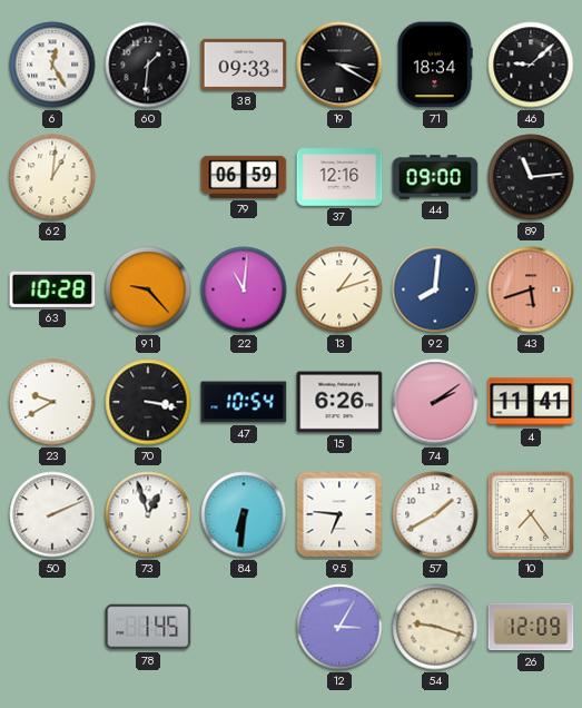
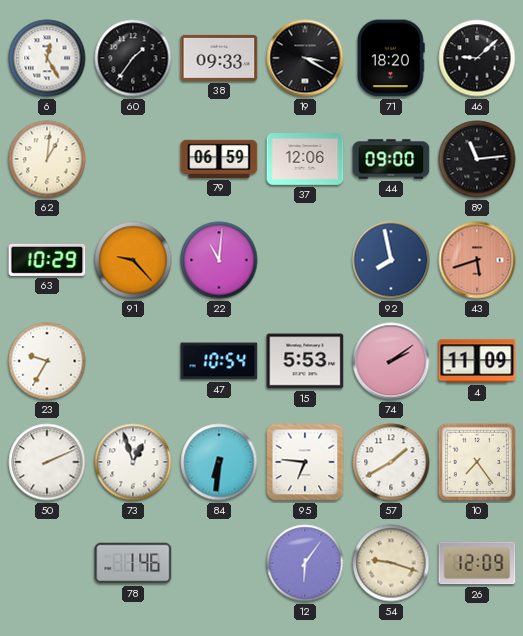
60: 1:31 -> 1:36 (133, 58)
71: 18:34 -> 18:20 (391, 58)
37: 12:16 -> 12:06 (305, 160)
63: 10:28 -> 10:29 (47, 260)
13: 1:12 -> none (339, 289)
92: 8:01 -> 7:58 (391, 260)
23: 9:40 -> 9:35 (47, 361)
70: 3:17 -> none (148, 402)
15: 6:26 -> 5:53 (305, 361)
4: 11:41 -> 11:09 (477, 361)
78: 1:45 -> 1:46 (133, 563)
12: 3:05 -> 6:06 (305, 563)
